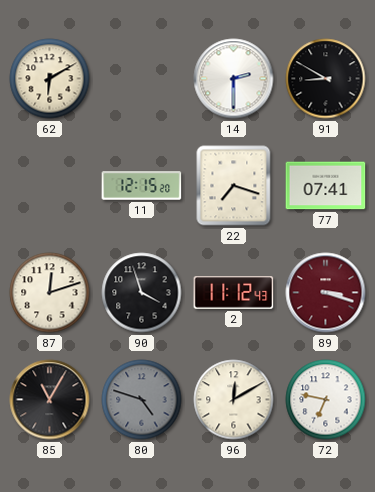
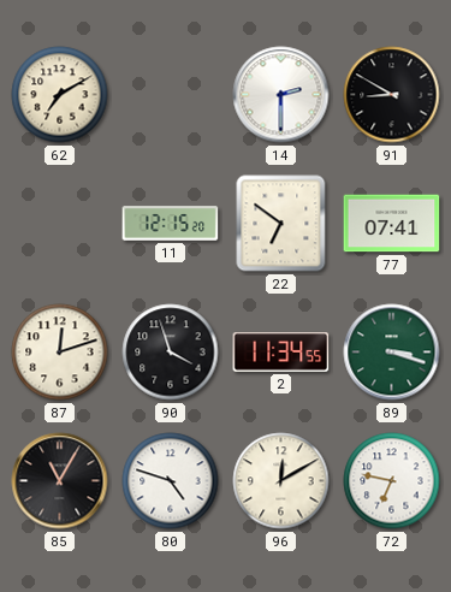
62: 6:10 -> 7:10 (60, 95)
22: 7:18 -> 6:51 (281, 224)
2: 11:12 -> 11:34 (281, 353)
89 dial: burgundy -> green (392, 353)
80 dial: grey -> white (171, 481)
